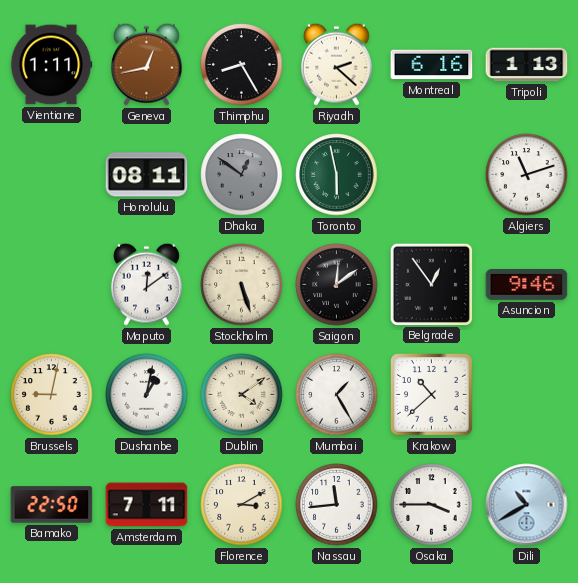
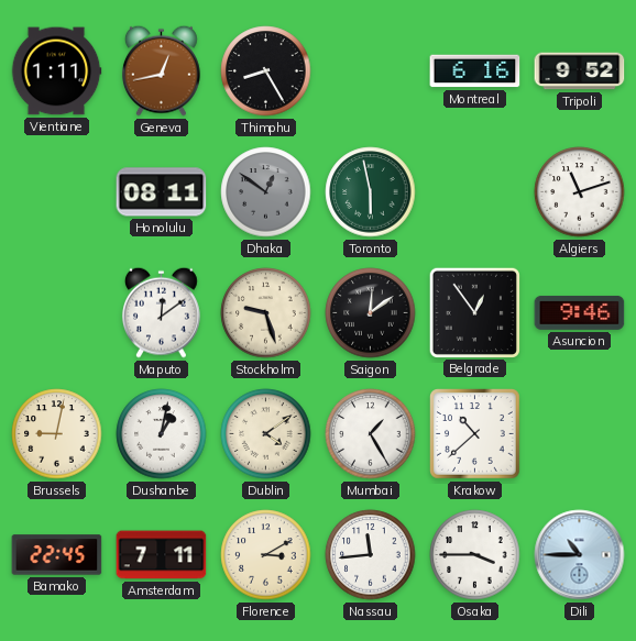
Riyadh: 2:22 -> none (336, 64)
Tripoli: 1:13 -> 9:52 (580, 71)
Stockholm: 5:27 -> 9:27 (266, 313)
Bamako: 22:50 -> 22:45 (57, 555)
Dili: 10:40 -> 10:45 (580, 555)
